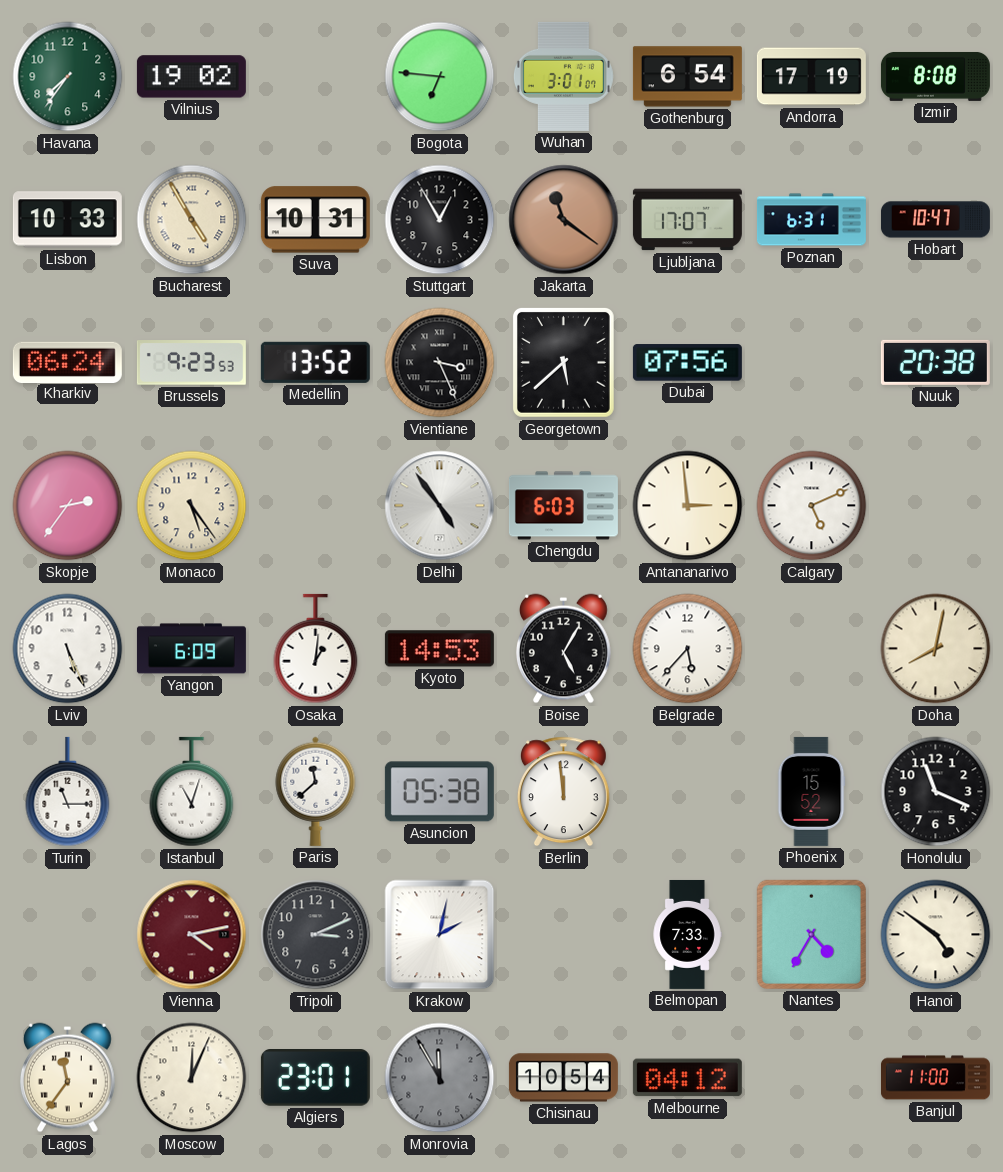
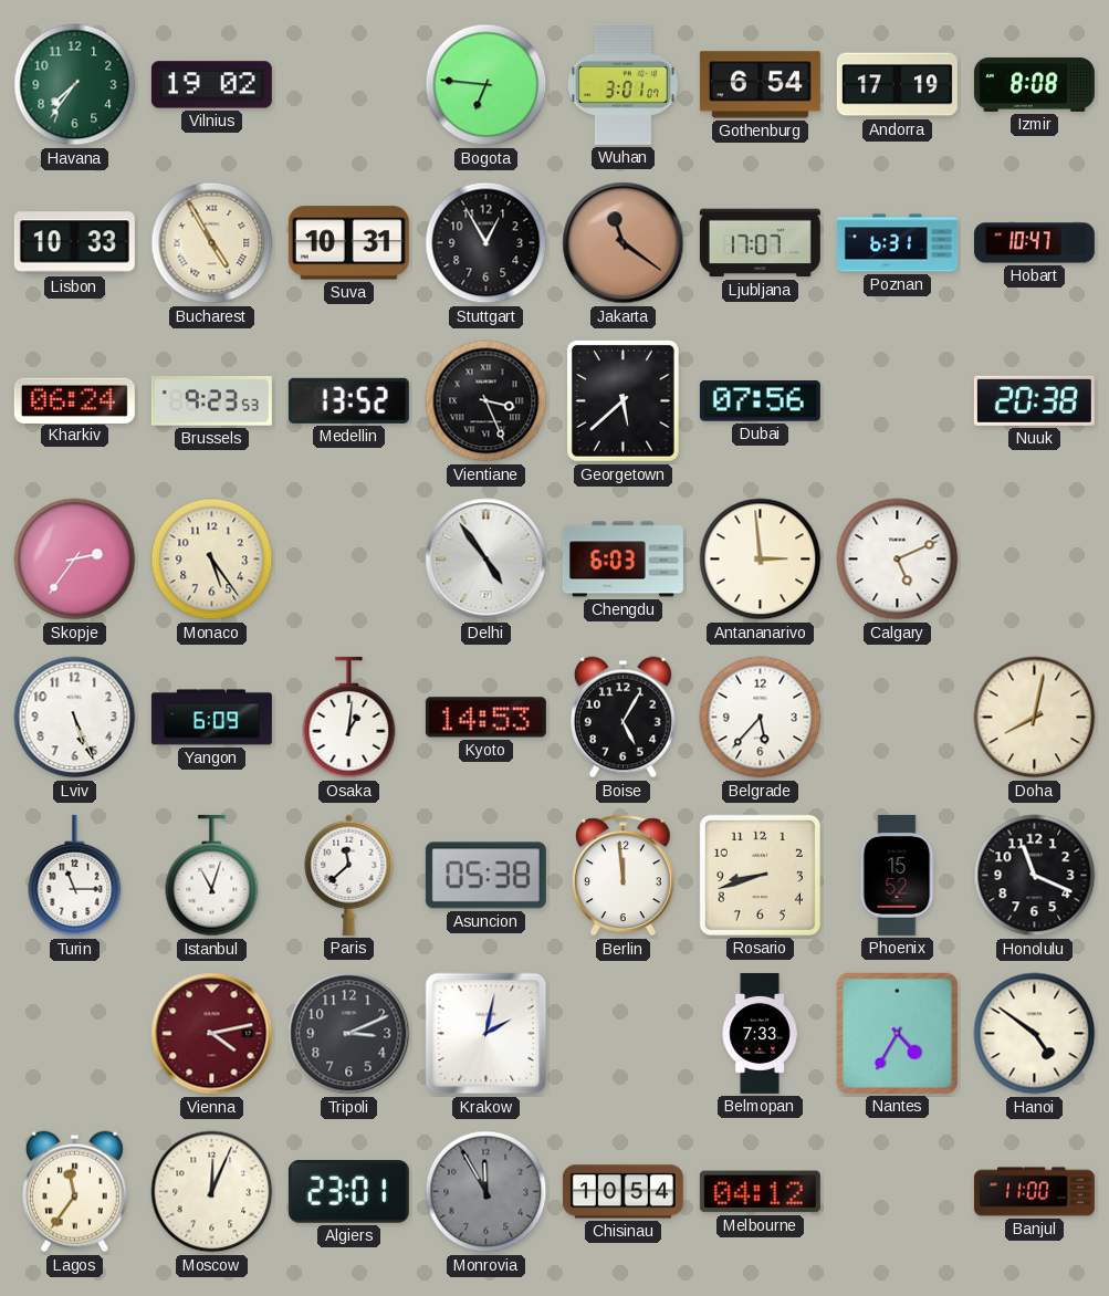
Rosario: none -> 8:42 (760, 875)
